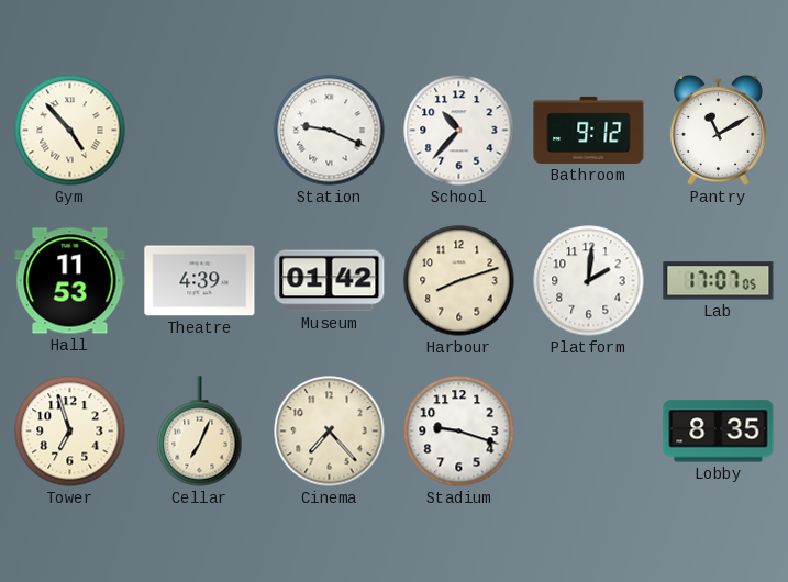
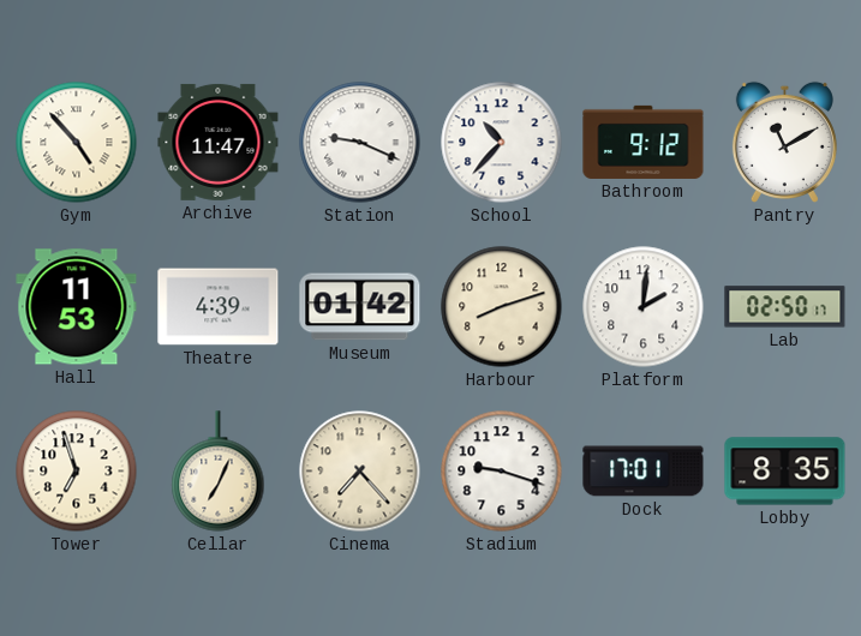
Archive: none -> 11:47 (219, 142)
Lab: 17:07 -> 02:50 (785, 307)
Dock: none -> 17:01 (644, 472)
